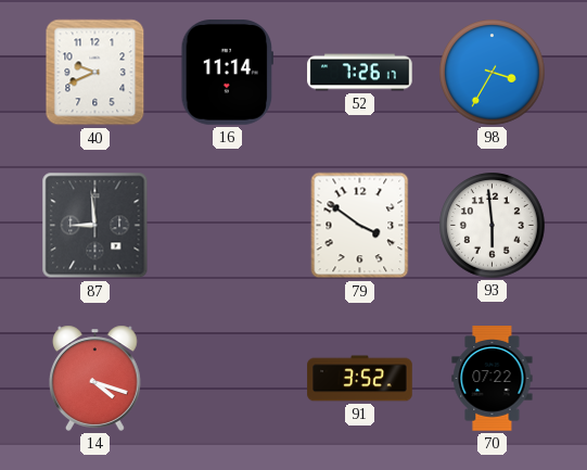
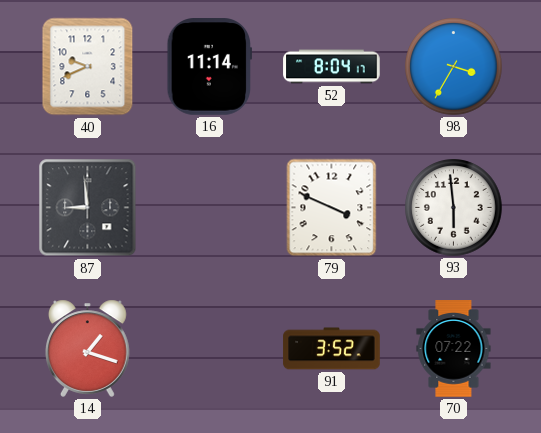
52: 7:26 -> 8:04 (332, 67)
79: 3:51 -> 3:49 (332, 208)
14: 4:18 -> 1:18 (88, 348)
